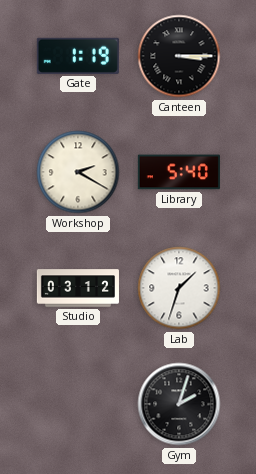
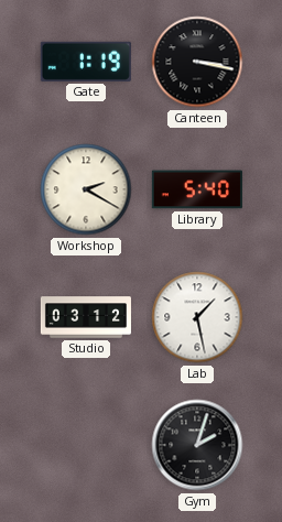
Canteen: 3:15 -> 3:17 (197, 62)
Lab: 1:33 -> 1:28 (197, 317)
